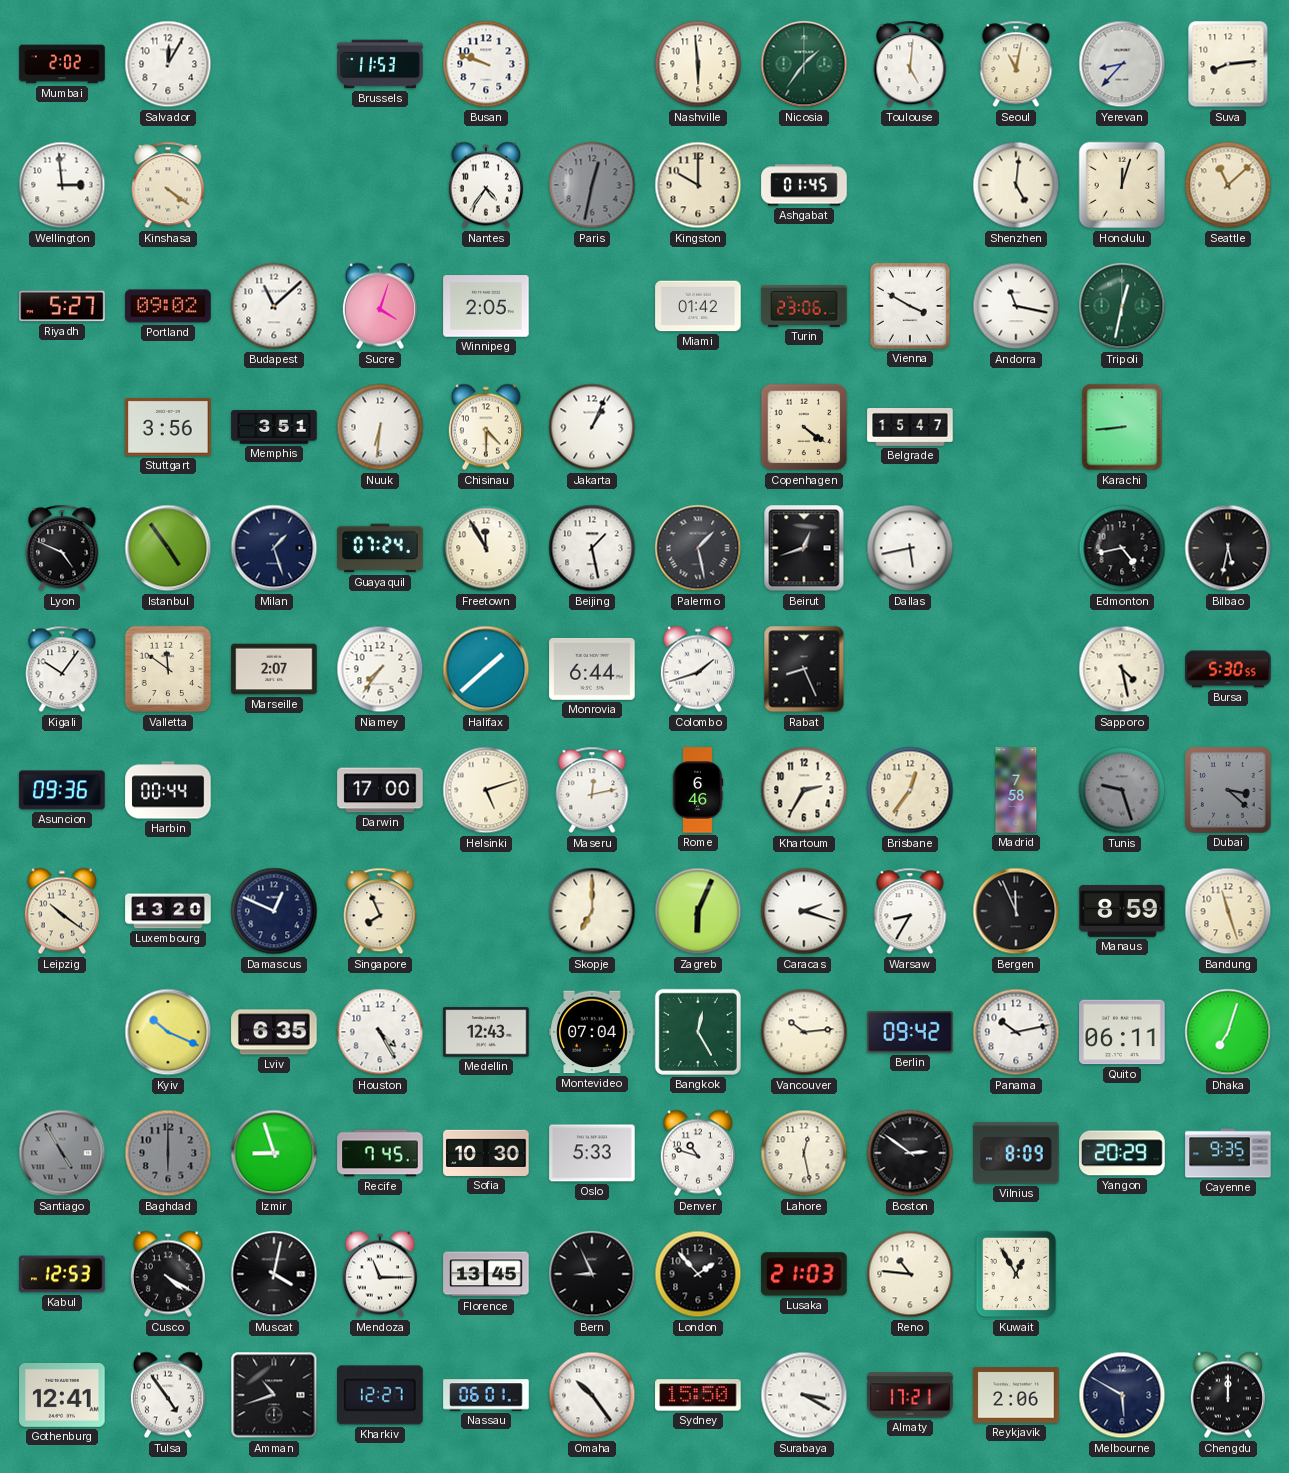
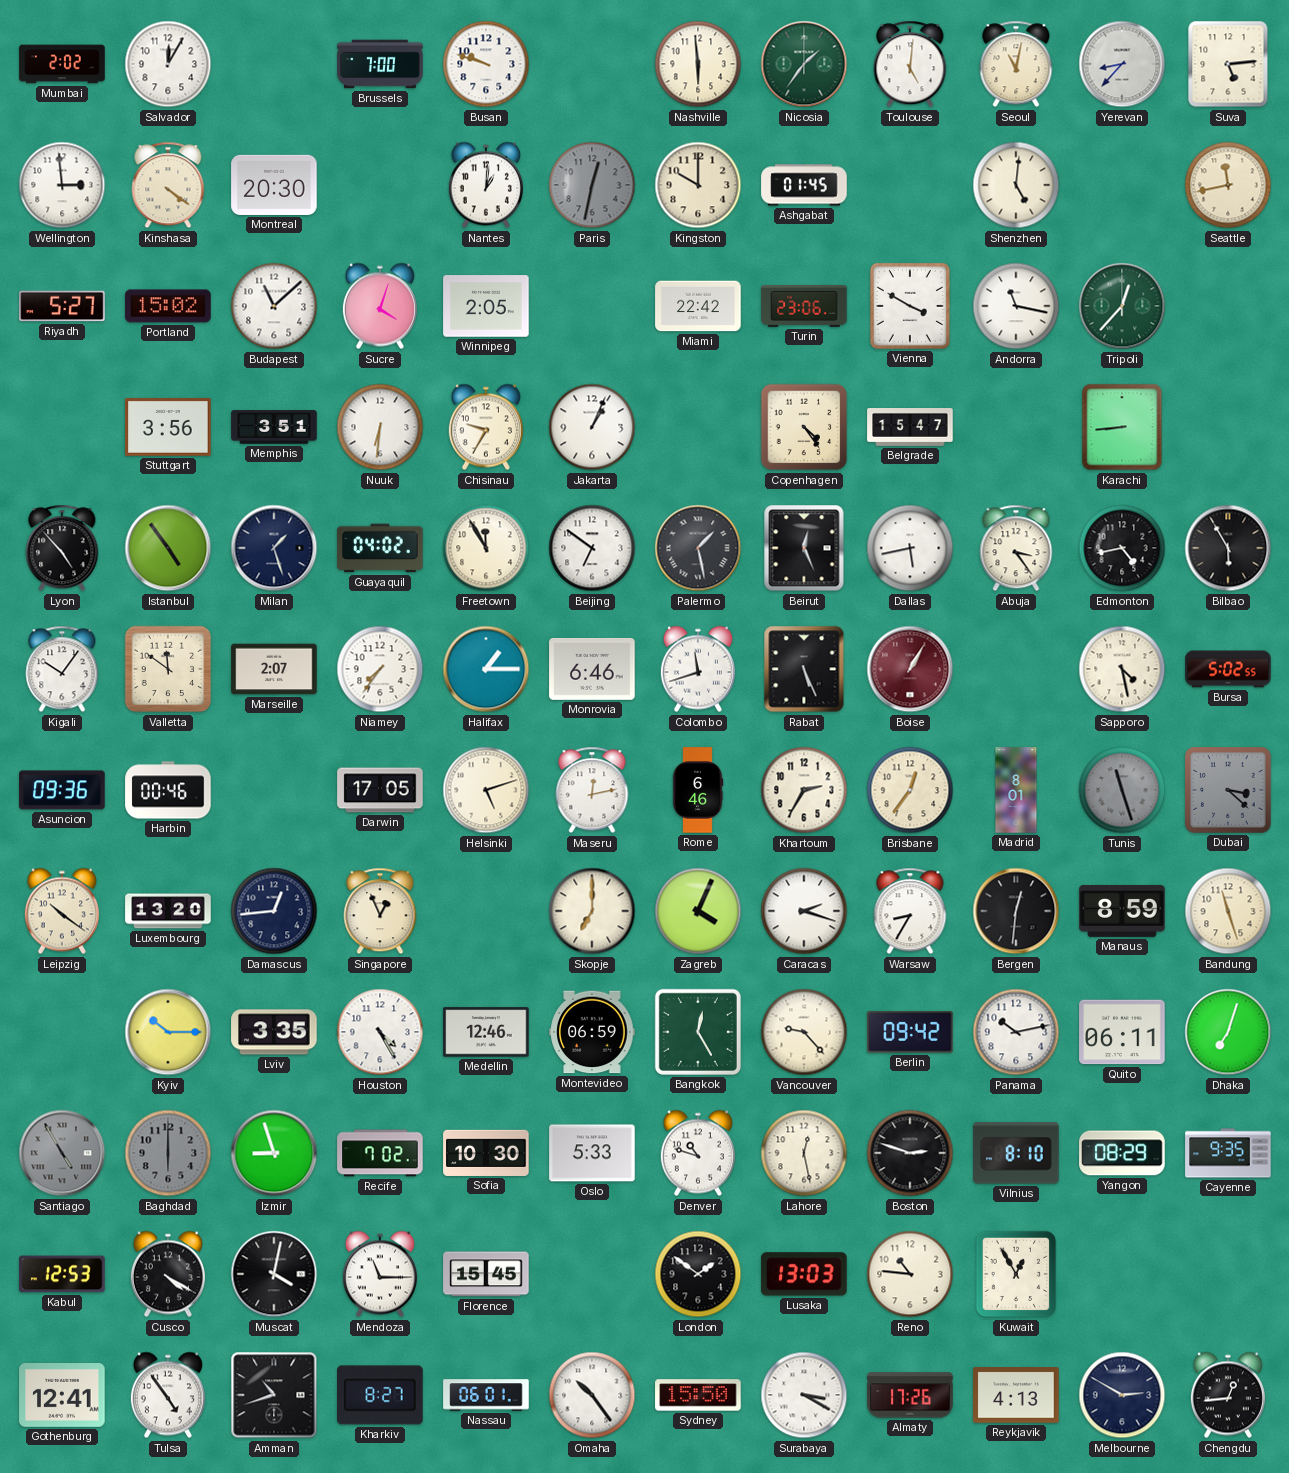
Brussels: 11:53 -> 7:00 (380, 64)
Suva: 8:14 -> 5:14 (1228, 64)
Montreal: none -> 20:30 (274, 185)
Nantes: 4:36 -> 1:01 (486, 185)
Honolulu: 12:03 -> none (1122, 185)
Seattle: 11:08 -> 11:43 (1228, 185)
Portland: 09:02 -> 15:02 (168, 306)
Miami: 01:42 -> 22:42 (698, 306)
Tripoli: 12:32 -> 12:37 (1122, 306)
Chisinau: 4:30 -> 9:35 (486, 427)
Copenhagen: 4:21 -> 4:24 (804, 427)
Lyon: 4:49 -> 4:53 (62, 548)
Guayaquil: 07:24 -> 04:02 (380, 548)
Beijing: 1:28 -> 6:51 (592, 548)
Beirut: 12:42 -> 12:26 (804, 548)
Abuja: none -> 3:24 (1016, 548)
Bilbao: 5:32 -> 5:55 (1228, 548)
Halifax: 1:38 -> 1:15 (486, 669)
Monrovia: 6:44 -> 6:46 (592, 669)
Colombo: 1:42 -> 11:42 (698, 669)
Rabat: 8:26 -> 5:26 (804, 669)
Boise: none -> 1:05 (910, 669)
Bursa: 5:30 -> 5:02 (1228, 669)
Harbin: 00:44 -> 00:46 (168, 790)
Darwin: 17:00 -> 17:05 (380, 790)
Madrid: 7:58 -> 8:01 (1016, 790)
Tunis: 9:27 -> 11:27 (1122, 790)
Damascus: 12:49 -> 12:44 (274, 911)
Singapore: 7:56 -> 12:56 (380, 911)
Zagreb: 6:04 -> 4:04 (698, 911)
Bergen: 11:56 -> 12:31 (1016, 911)
Kyiv: 10:19 -> 10:15 (168, 1032)
Lviv: 6:35 -> 3:35 (274, 1032)
Medellin: 12:43 -> 12:46 (486, 1032)
Montevideo: 07:04 -> 06:59 (592, 1032)
Vancouver: 10:14 -> 9:23 (804, 1032)
Recife: 7:45 -> 7:02 (380, 1153)
Boston: 2:51 -> 2:48 (910, 1153)
Vilnius: 8:09 -> 8:10 (1016, 1153)
Yangon: 20:29 -> 08:29 (1122, 1153)
Florence: 13:45 -> 15:45 (486, 1274)
Bern: 8:56 -> none (592, 1274)
London: 1:53 -> 1:51 (698, 1274)
Lusaka: 21:03 -> 13:03 (804, 1274)
Kharkiv: 12:27 -> 8:27 (380, 1395)
Almaty: 17:21 -> 17:26 (910, 1395)
Reykjavik: 2:06 -> 4:13 (1016, 1395)
Melbourne: 5:50 -> 2:50 (1122, 1395)
Chengdu: 12:00 -> 12:44 (1228, 1395)
